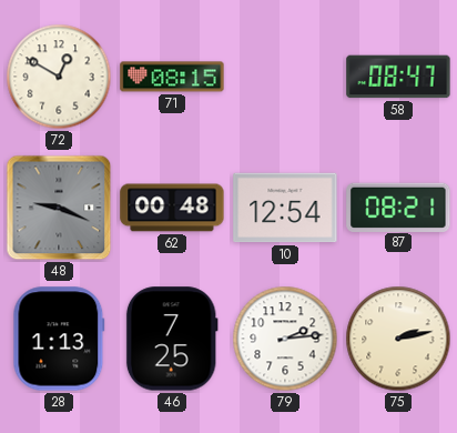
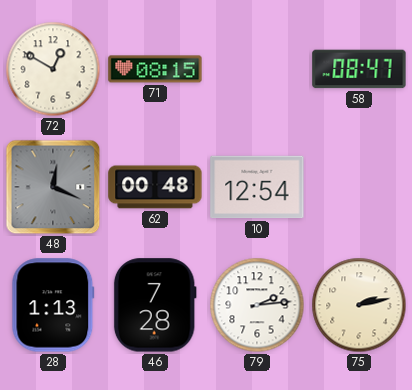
48: 9:19 -> 12:19 (53, 187)
87: 08:21 -> none (398, 207)
46: 7:25 -> 7:28 (155, 305)
